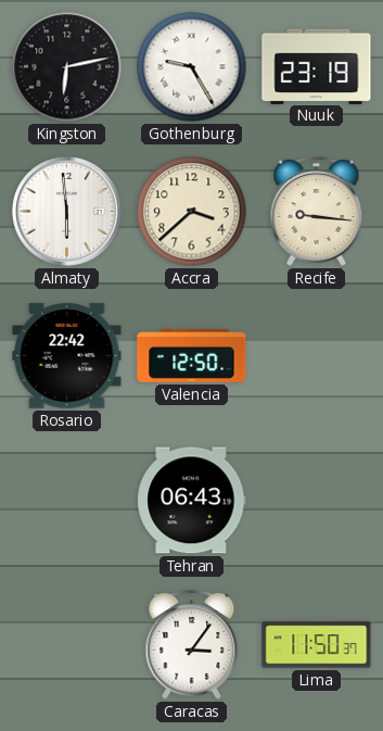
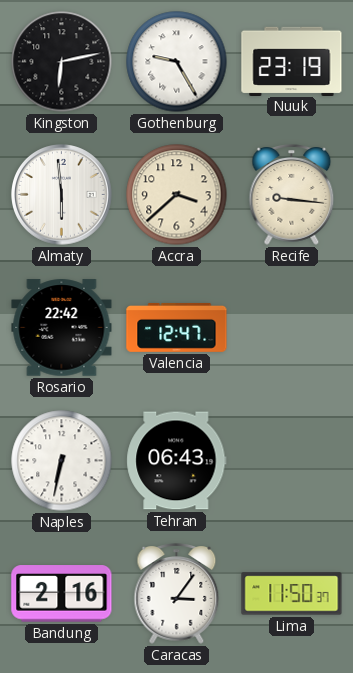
Valencia: 12:50 -> 12:47 (177, 327)
Naples: none -> 6:32 (62, 461)
Bandung: none -> 2:16 (62, 594)
